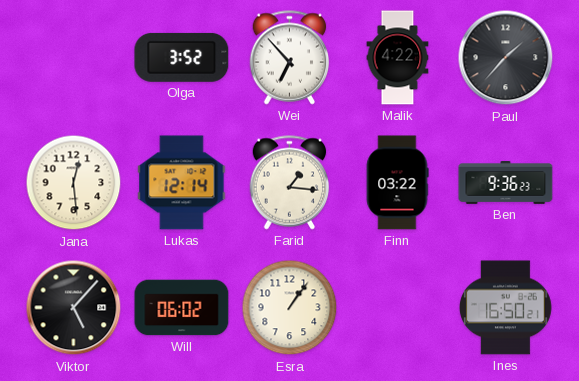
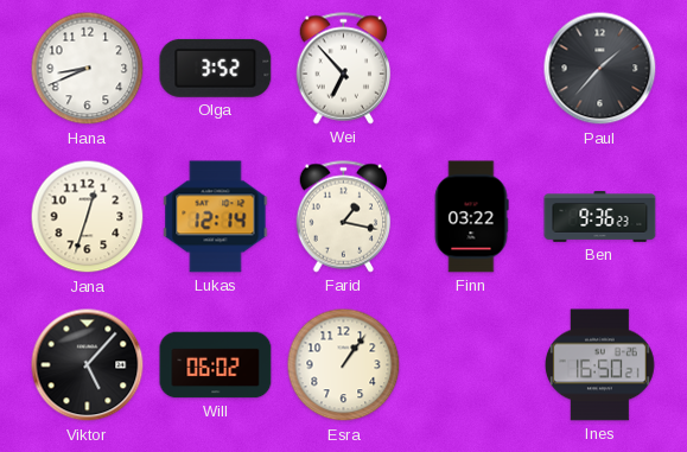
Hana: none -> 8:41 (88, 69)
Malik: 4:22 -> none (398, 58)
Jana: 12:29 -> 12:33 (88, 217)
Farid: 1:16 -> 1:17 (344, 217)
